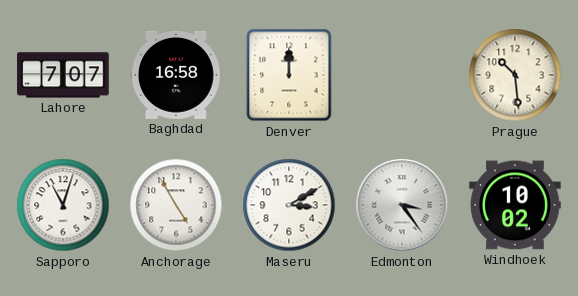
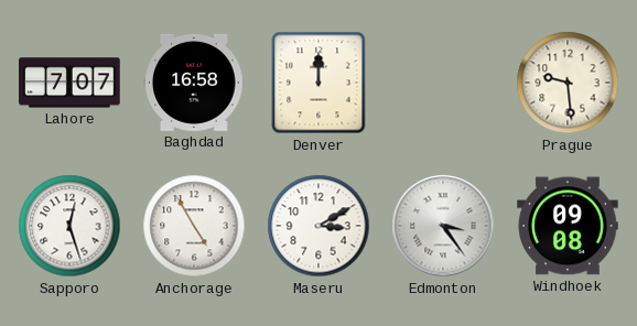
Prague: 10:29 -> 9:29 (568, 83)
Sapporo: 11:03 -> 12:27 (69, 226)
Windhoek: 10:02 -> 09:08 (568, 226)
